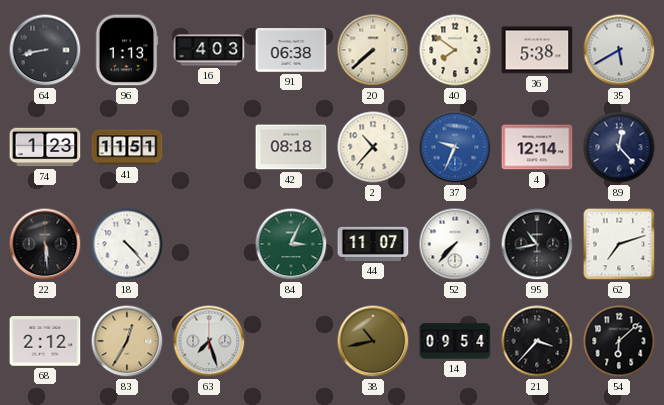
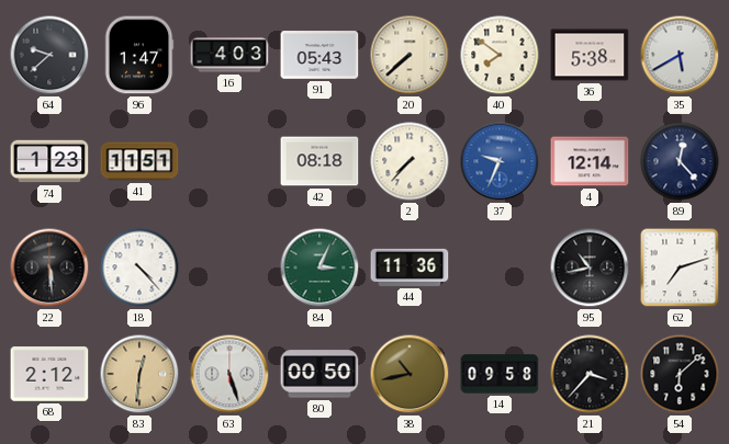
64: 8:43 -> 9:38 (49, 55)
96: 1:13 -> 1:47 (139, 55)
91: 06:38 -> 05:43 (319, 55)
2: 10:37 -> 7:37 (410, 161)
44: 11:07 -> 11:36 (410, 267)
52: 7:37 -> none (455, 244)
83: 12:35 -> 12:31 (139, 374)
63: 7:27 -> 5:27 (229, 374)
80: none -> 00:50 (319, 374)
14: 09:54 -> 09:58 (500, 374)
